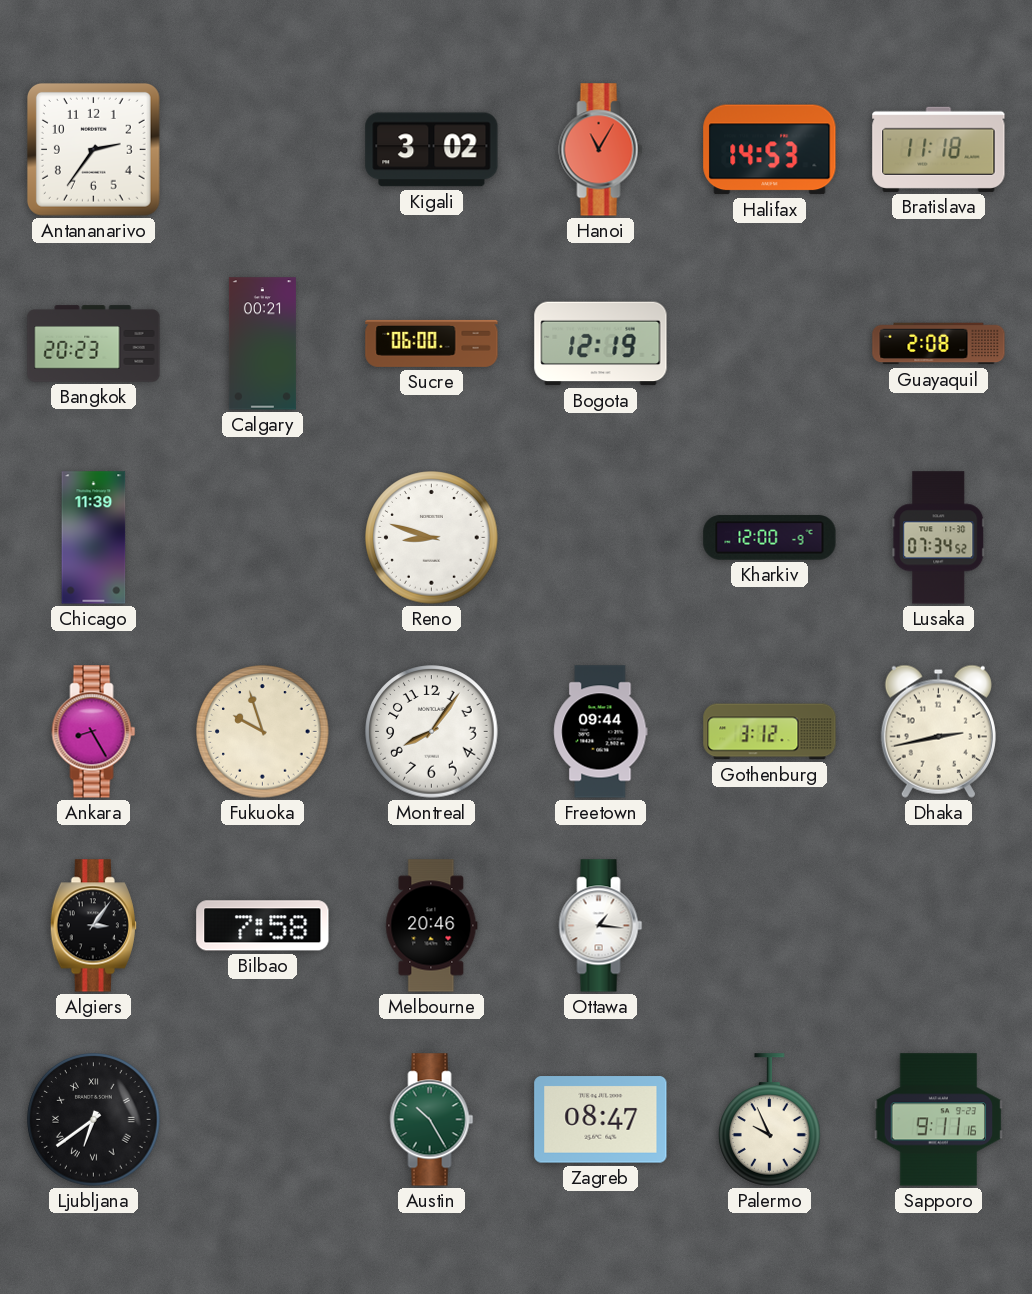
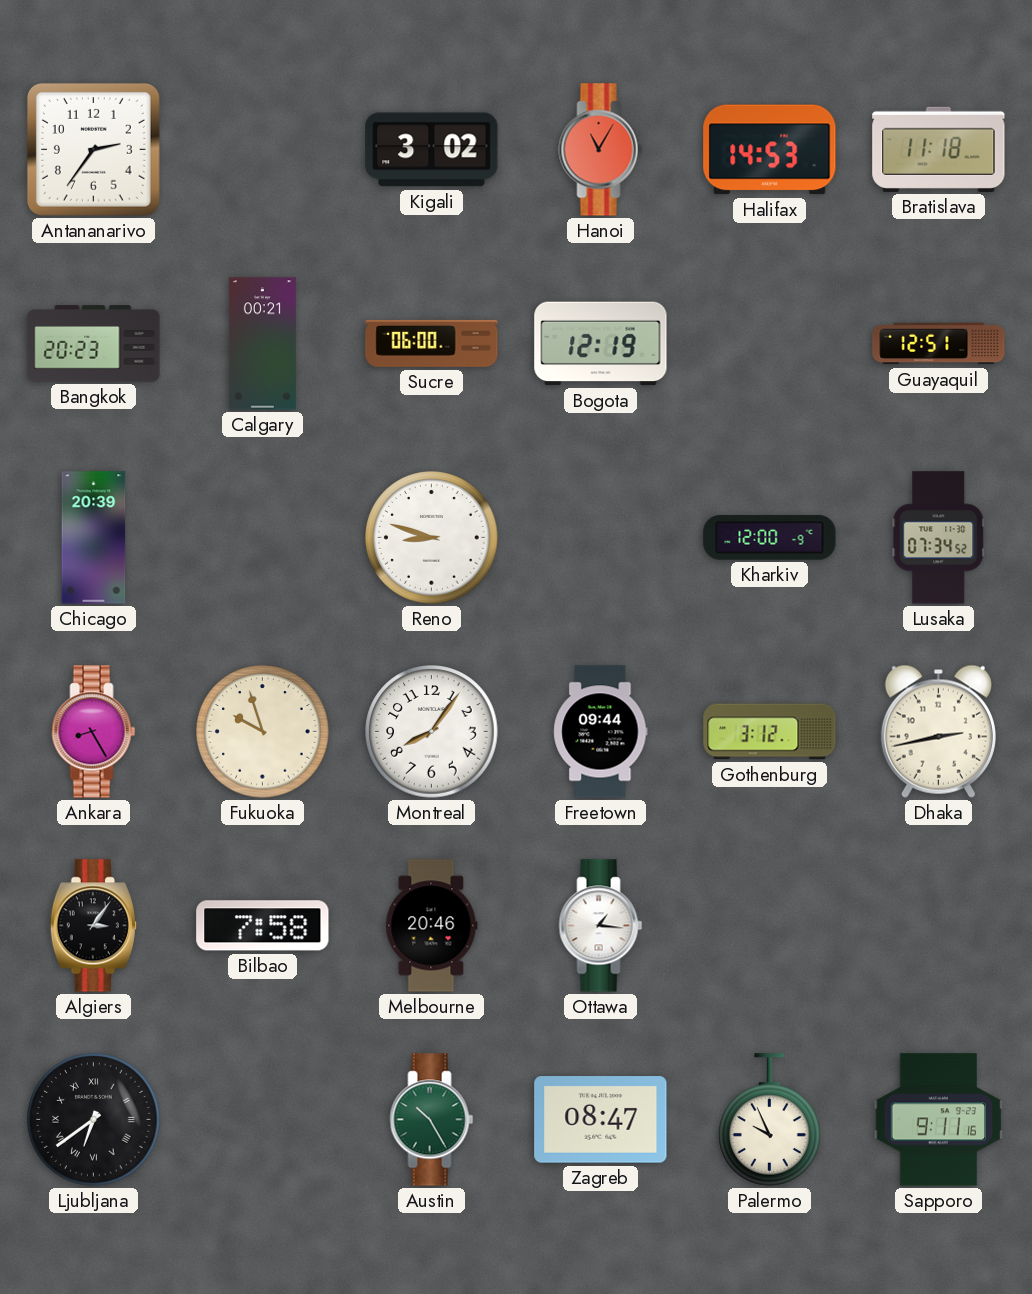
Guayaquil: 2:08 -> 12:51 (939, 344)
Chicago: 11:39 -> 20:39 (94, 538)
